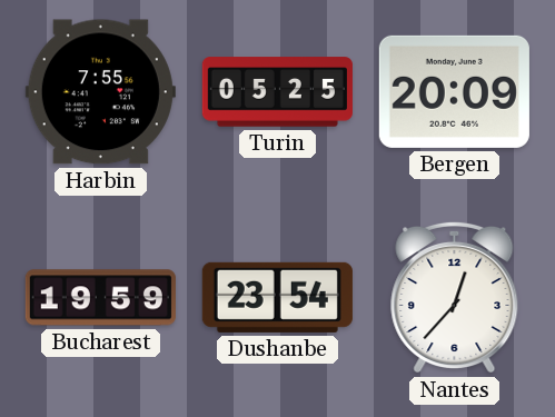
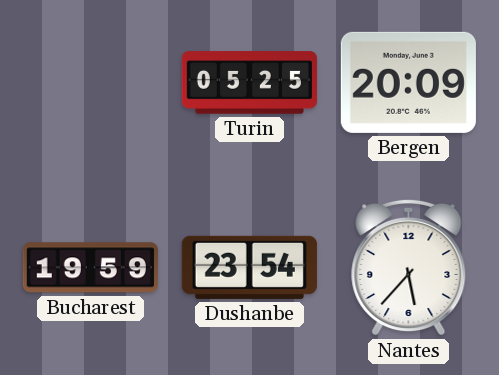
Harbin: 7:55 -> none (100, 92)
Nantes: 12:37 -> 5:37 (409, 267)
